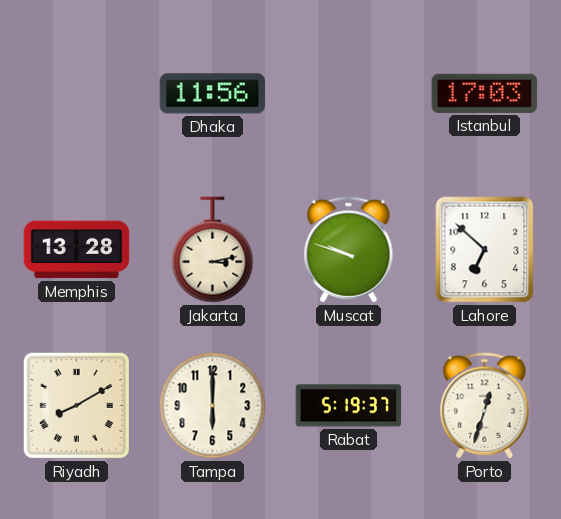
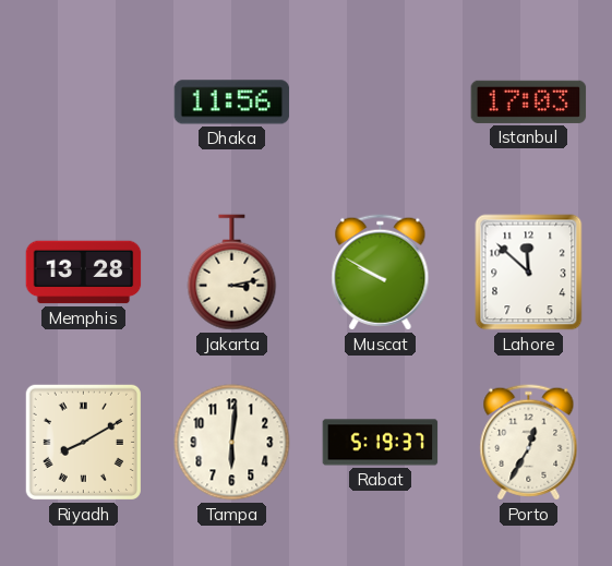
Muscat: 9:48 -> 9:50 (381, 273)
Lahore: 6:52 -> 11:52 (529, 273)
Tampa: 6:00 -> 6:01 (232, 443)
Porto: 12:33 -> 12:35 (529, 443)
